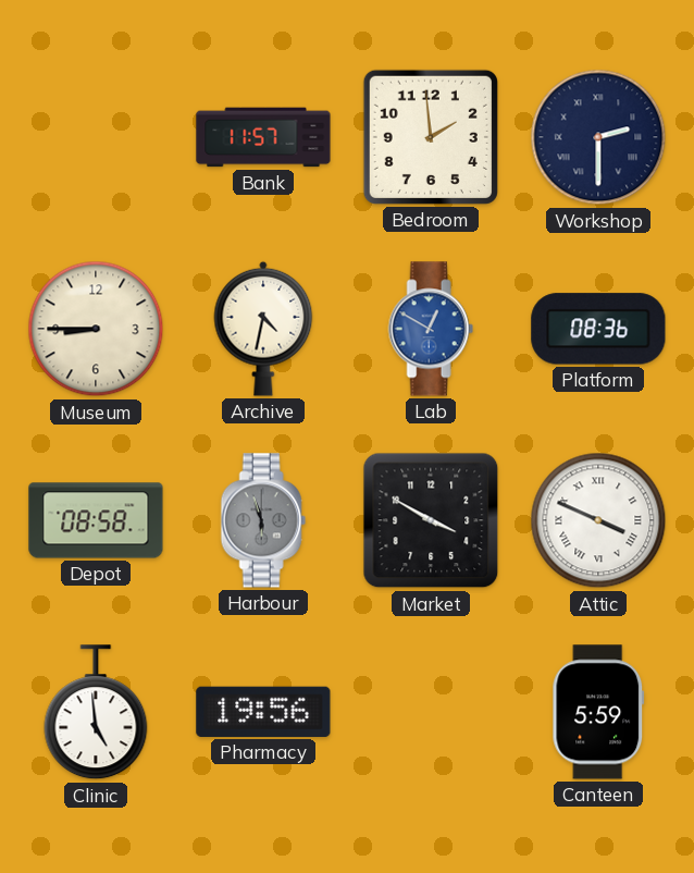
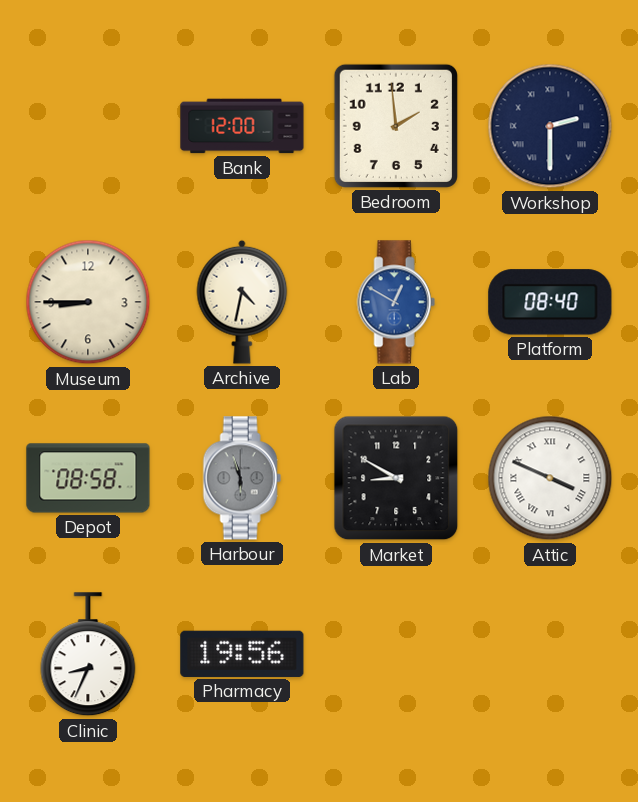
Bank: 11:57 -> 12:00 (242, 126)
Platform: 08:36 -> 08:40 (550, 302)
Market: 3:50 -> 8:50 (396, 478)
Clinic: 4:59 -> 8:34 (88, 655)
Canteen: 5:59 -> none (598, 712)
